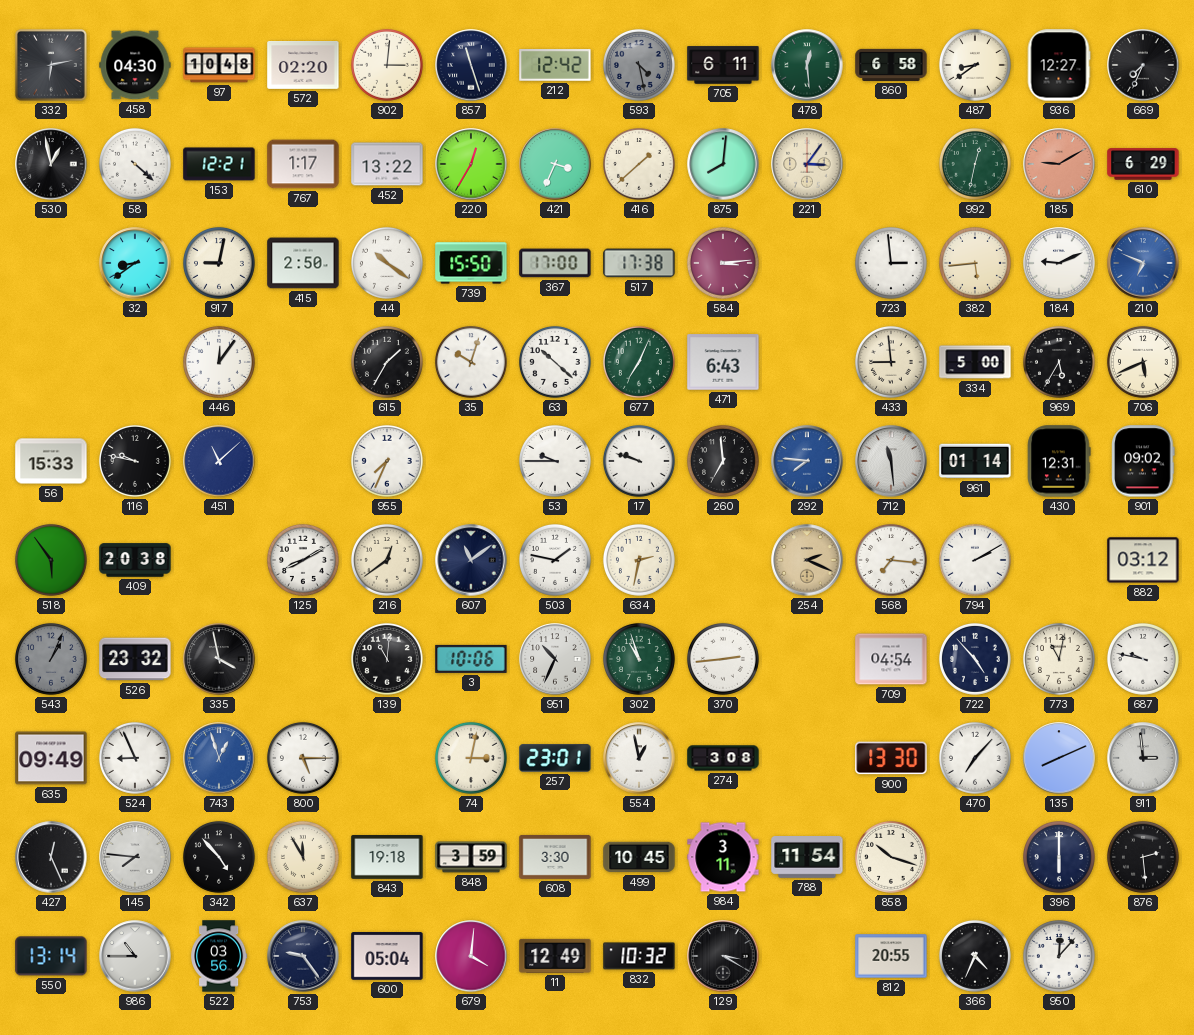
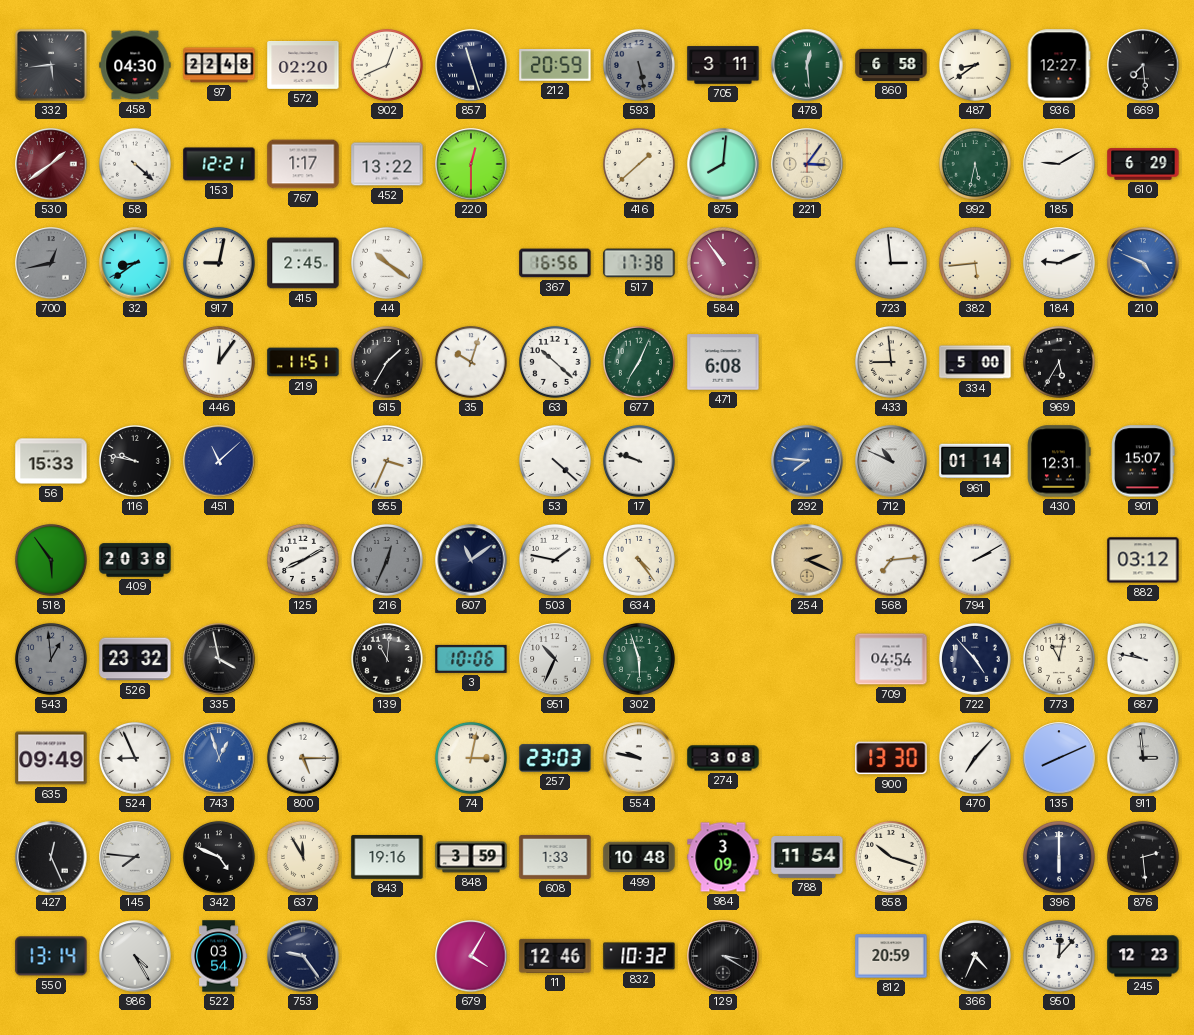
332: 6:13 -> 5:44 (51, 65)
97: 10:48 -> 22:48 (219, 65)
902: 3:01 -> 12:41 (387, 65)
212: 12:42 -> 20:59 (555, 66)
593: 4:28 -> 5:28 (639, 65)
705: 6:11 -> 3:11 (723, 65)
669: 7:34 -> 7:29 (1143, 65)
530: 12:58 -> 1:39 (51, 164)
530 dial: black -> burgundy (51, 164)
220: 12:35 -> 12:30 (471, 164)
421: 3:34 -> none (555, 164)
992: 12:32 -> 5:32 (975, 164)
185 dial: salmon -> white (1059, 164)
700: none -> 12:43 (51, 263)
415: 2:50 -> 2:45 (303, 263)
739: 15:50 -> none (471, 263)
367: 17:00 -> 16:56 (555, 263)
584: 3:14 -> 10:54 (723, 263)
210: 6:49 -> 4:49 (1143, 263)
219: none -> 11:51 (303, 362)
471: 6:43 -> 6:08 (723, 362)
706: 5:41 -> none (1143, 362)
955: 7:34 -> 3:34 (387, 461)
53: 9:45 -> 4:22 (555, 461)
260: 6:59 -> none (723, 461)
712: 11:29 -> 10:49 (891, 461)
901: 09:02 -> 15:07 (1143, 461)
216: 12:39 -> 12:34 (387, 560)
216 dial: cream -> grey (387, 560)
634: 2:32 -> 4:24 (639, 560)
568: 7:16 -> 7:14 (891, 560)
543: 1:04 -> 12:59 (51, 659)
302: 10:57 -> 5:57 (639, 659)
370: 2:44 -> none (723, 659)
257: 23:01 -> 23:03 (555, 758)
554: 12:58 -> 9:47 (639, 758)
342: 4:53 -> 4:49 (219, 857)
843: 19:18 -> 19:16 (387, 858)
608: 3:30 -> 1:33 (555, 857)
499: 10:45 -> 10:48 (639, 857)
984: 3:11 -> 3:09 (723, 857)
986: 10:45 -> 4:25 (135, 956)
522: 03:56 -> 03:54 (219, 956)
600: 05:04 -> none (387, 956)
679: 4:01 -> 4:05 (471, 956)
11: 12:49 -> 12:46 (555, 956)
812: 20:55 -> 20:59 (891, 956)
245: none -> 12:23 (1143, 956)
